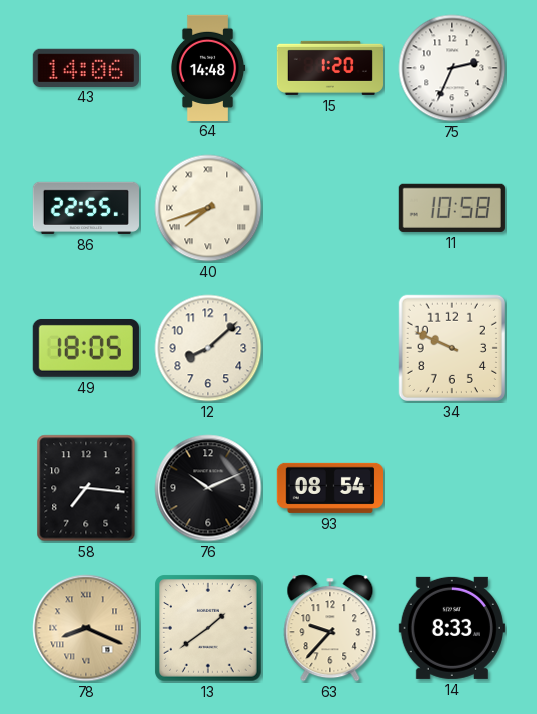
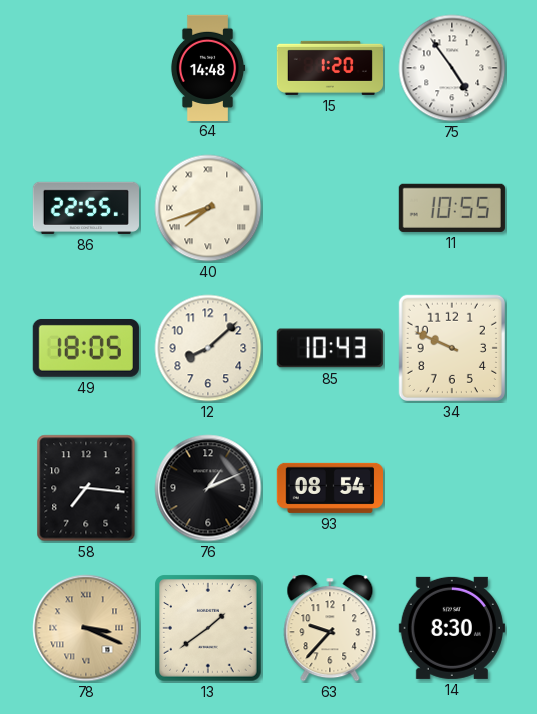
43: 14:06 -> none (86, 67)
75: 2:34 -> 4:54 (452, 68)
11: 10:58 -> 10:55 (452, 208)
85: none -> 10:43 (330, 348)
76: 10:11 -> 1:11 (208, 488)
78: 8:19 -> 3:19 (86, 628)
14: 8:33 -> 8:30 (452, 628)
